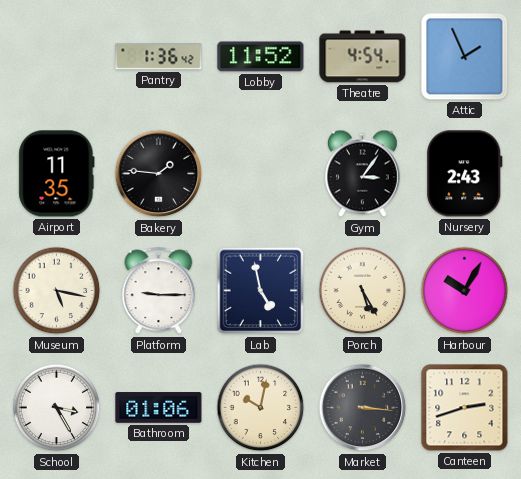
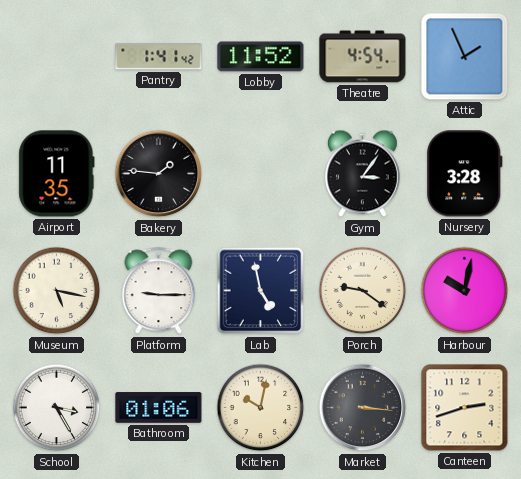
Pantry: 1:36 -> 1:41 (159, 57)
Nursery: 2:43 -> 3:28 (465, 174)
Porch: 5:25 -> 9:21 (363, 291)
Harbour: 10:05 -> 10:02 (465, 291)
